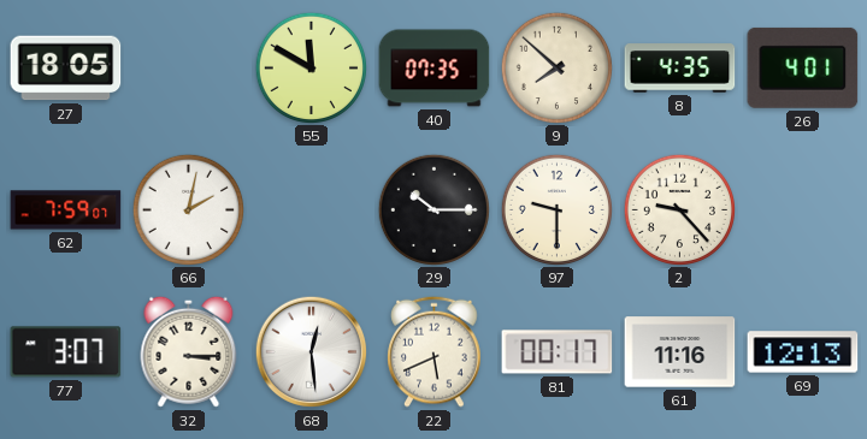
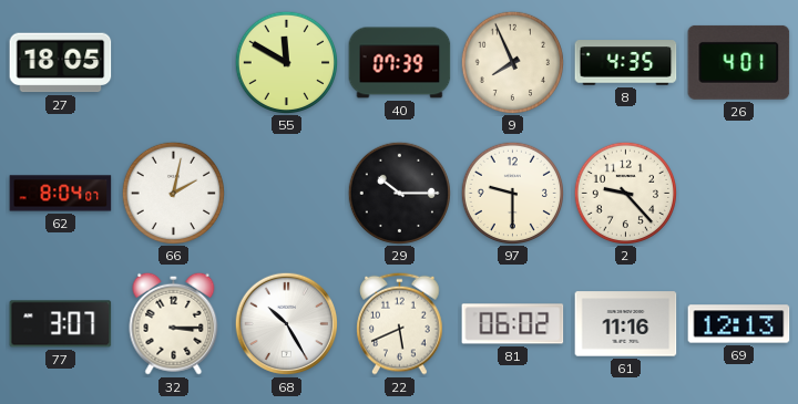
40: 07:35 -> 07:39 (400, 63)
9: 7:52 -> 7:56 (512, 62)
62: 7:59 -> 8:04 (61, 194)
68: 12:29 -> 10:25 (287, 324)
81: 00:17 -> 06:02 (513, 324)
